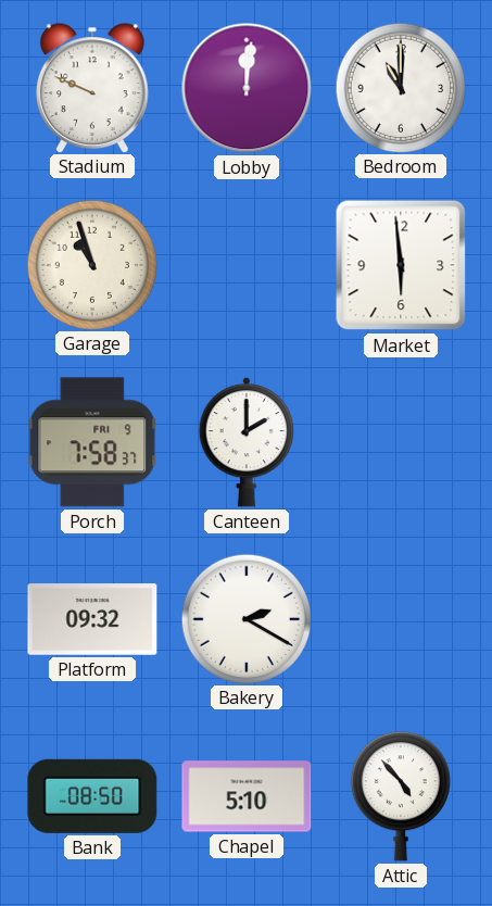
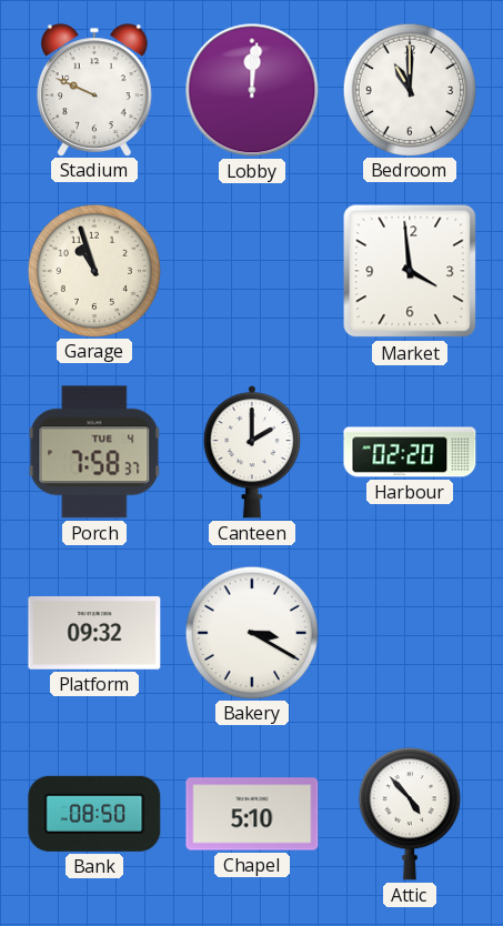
Market: 5:59 -> 3:59 (410, 271)
Porch date: FRI 9 -> TUE 4 (94, 452)
Harbour: none -> 02:20 (410, 452)
Bakery: 2:20 -> 3:20 (251, 632)
